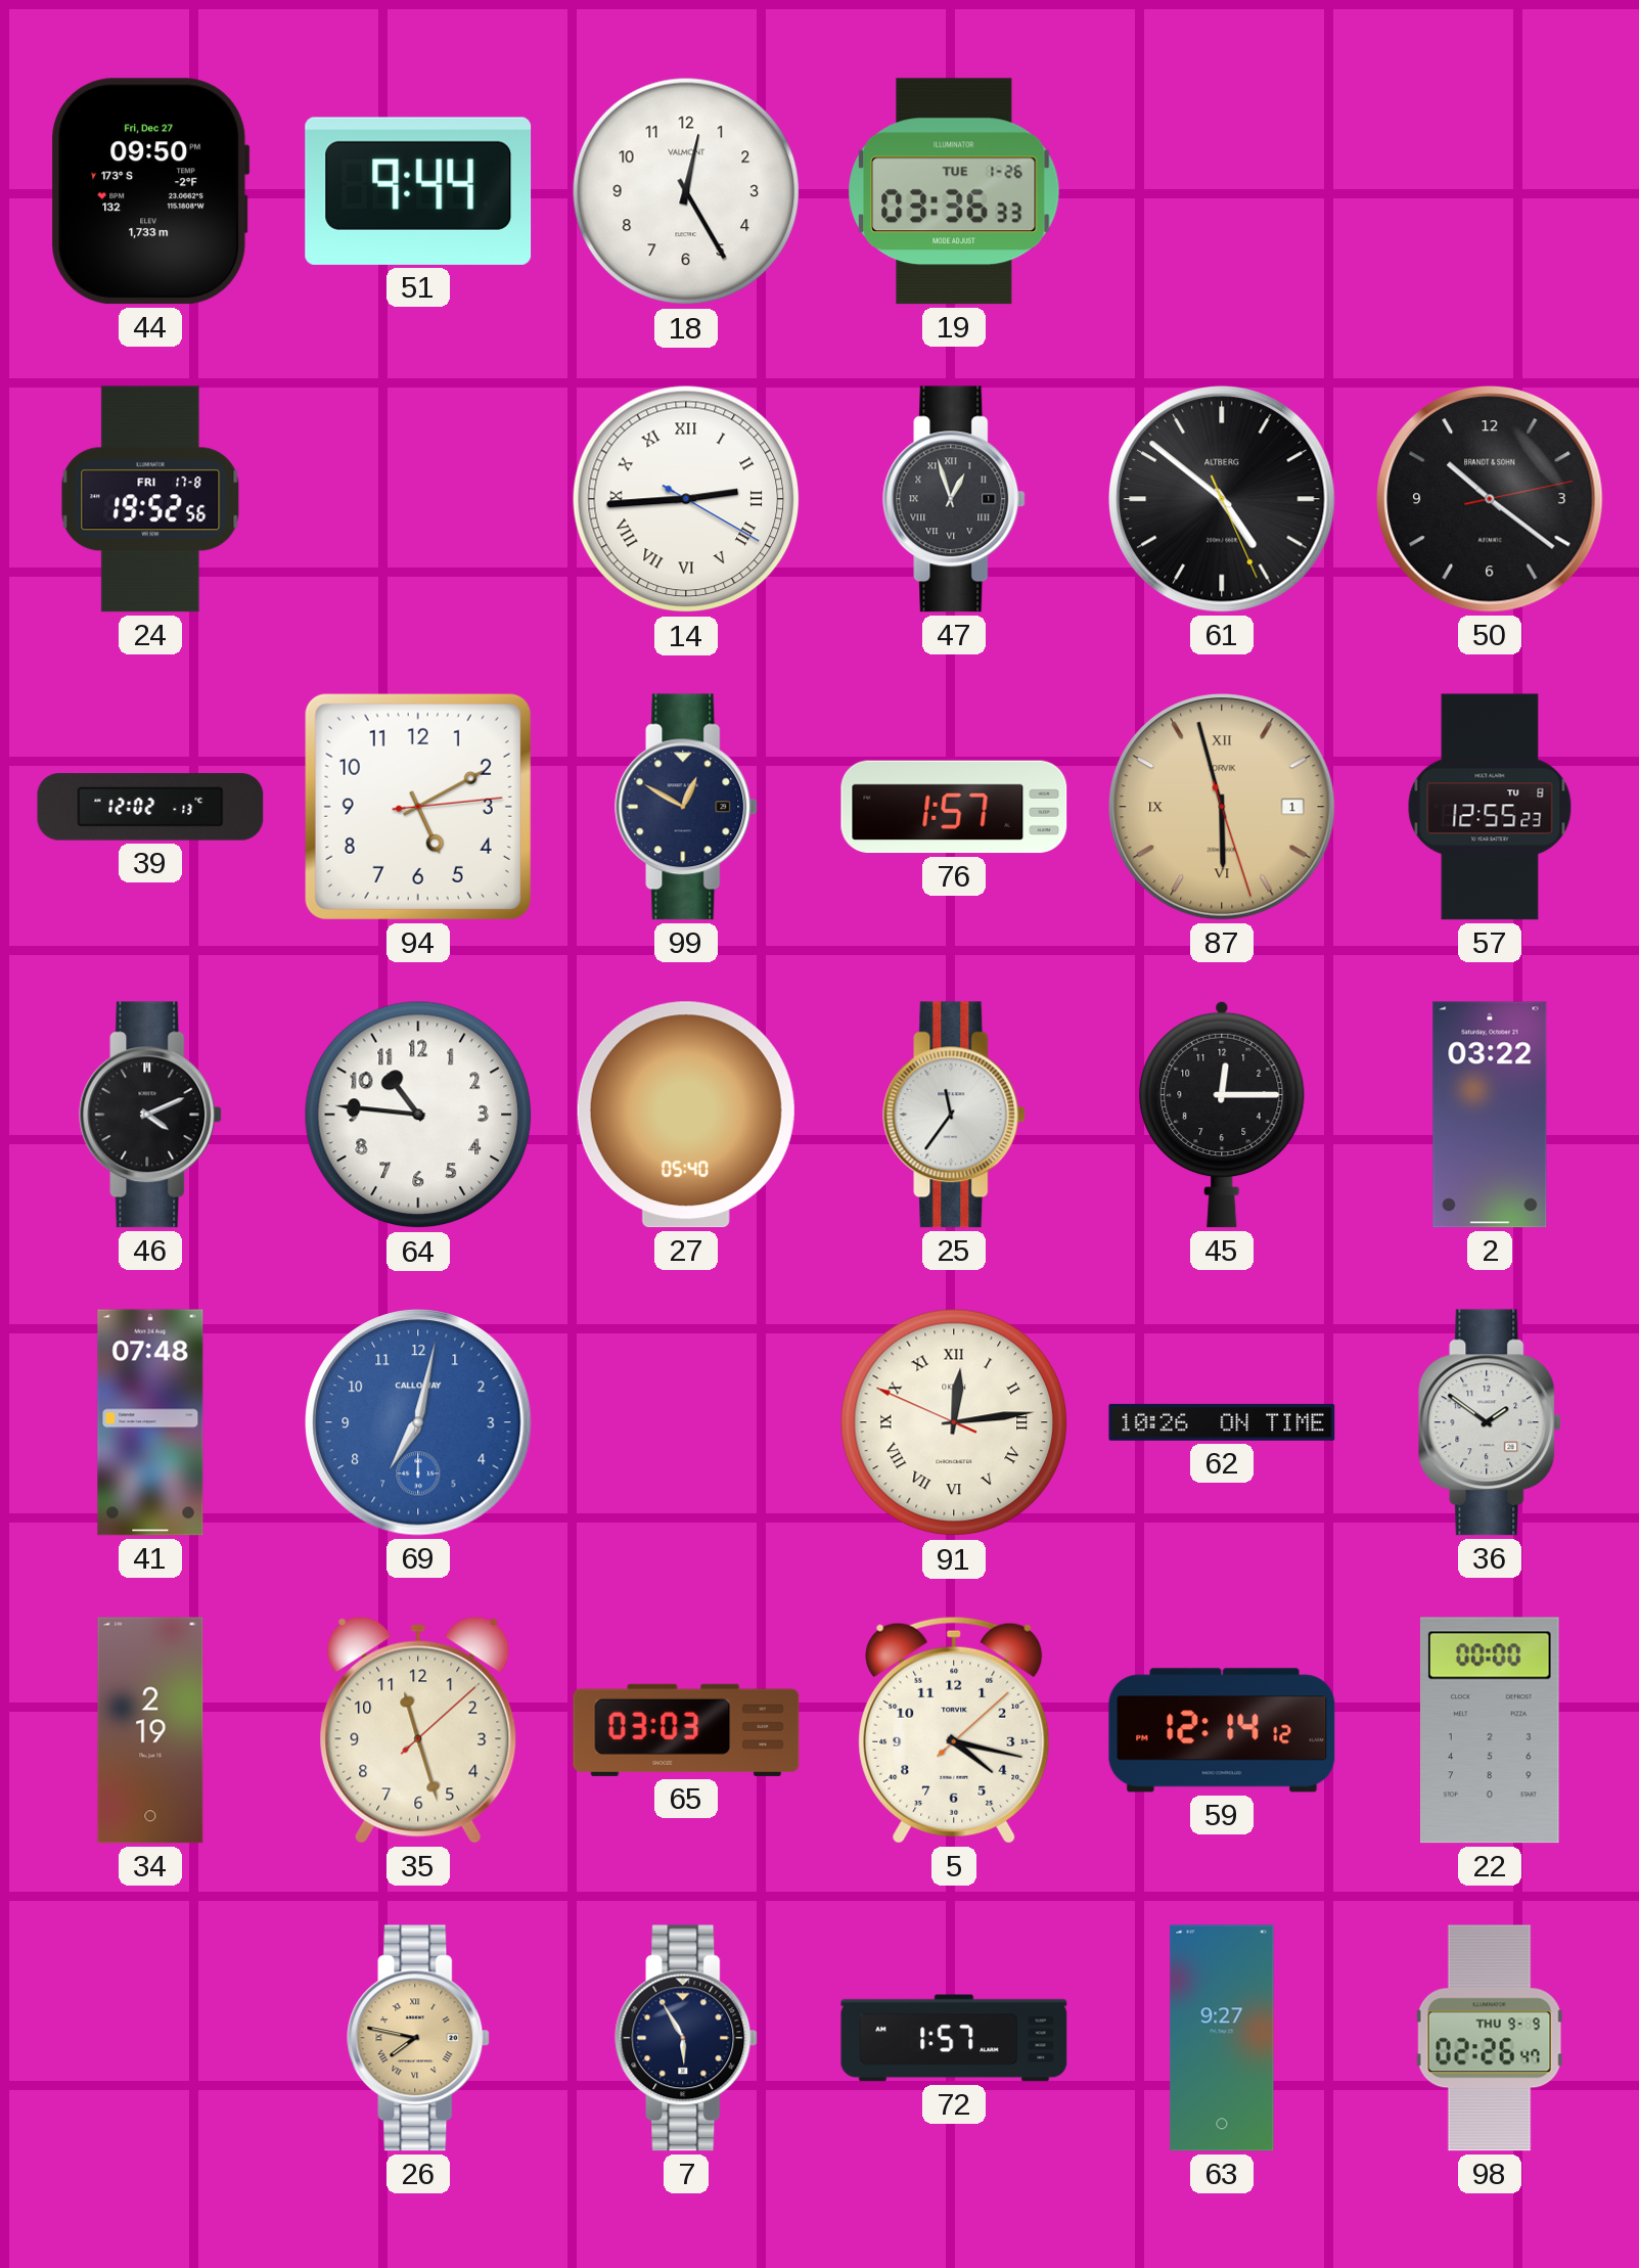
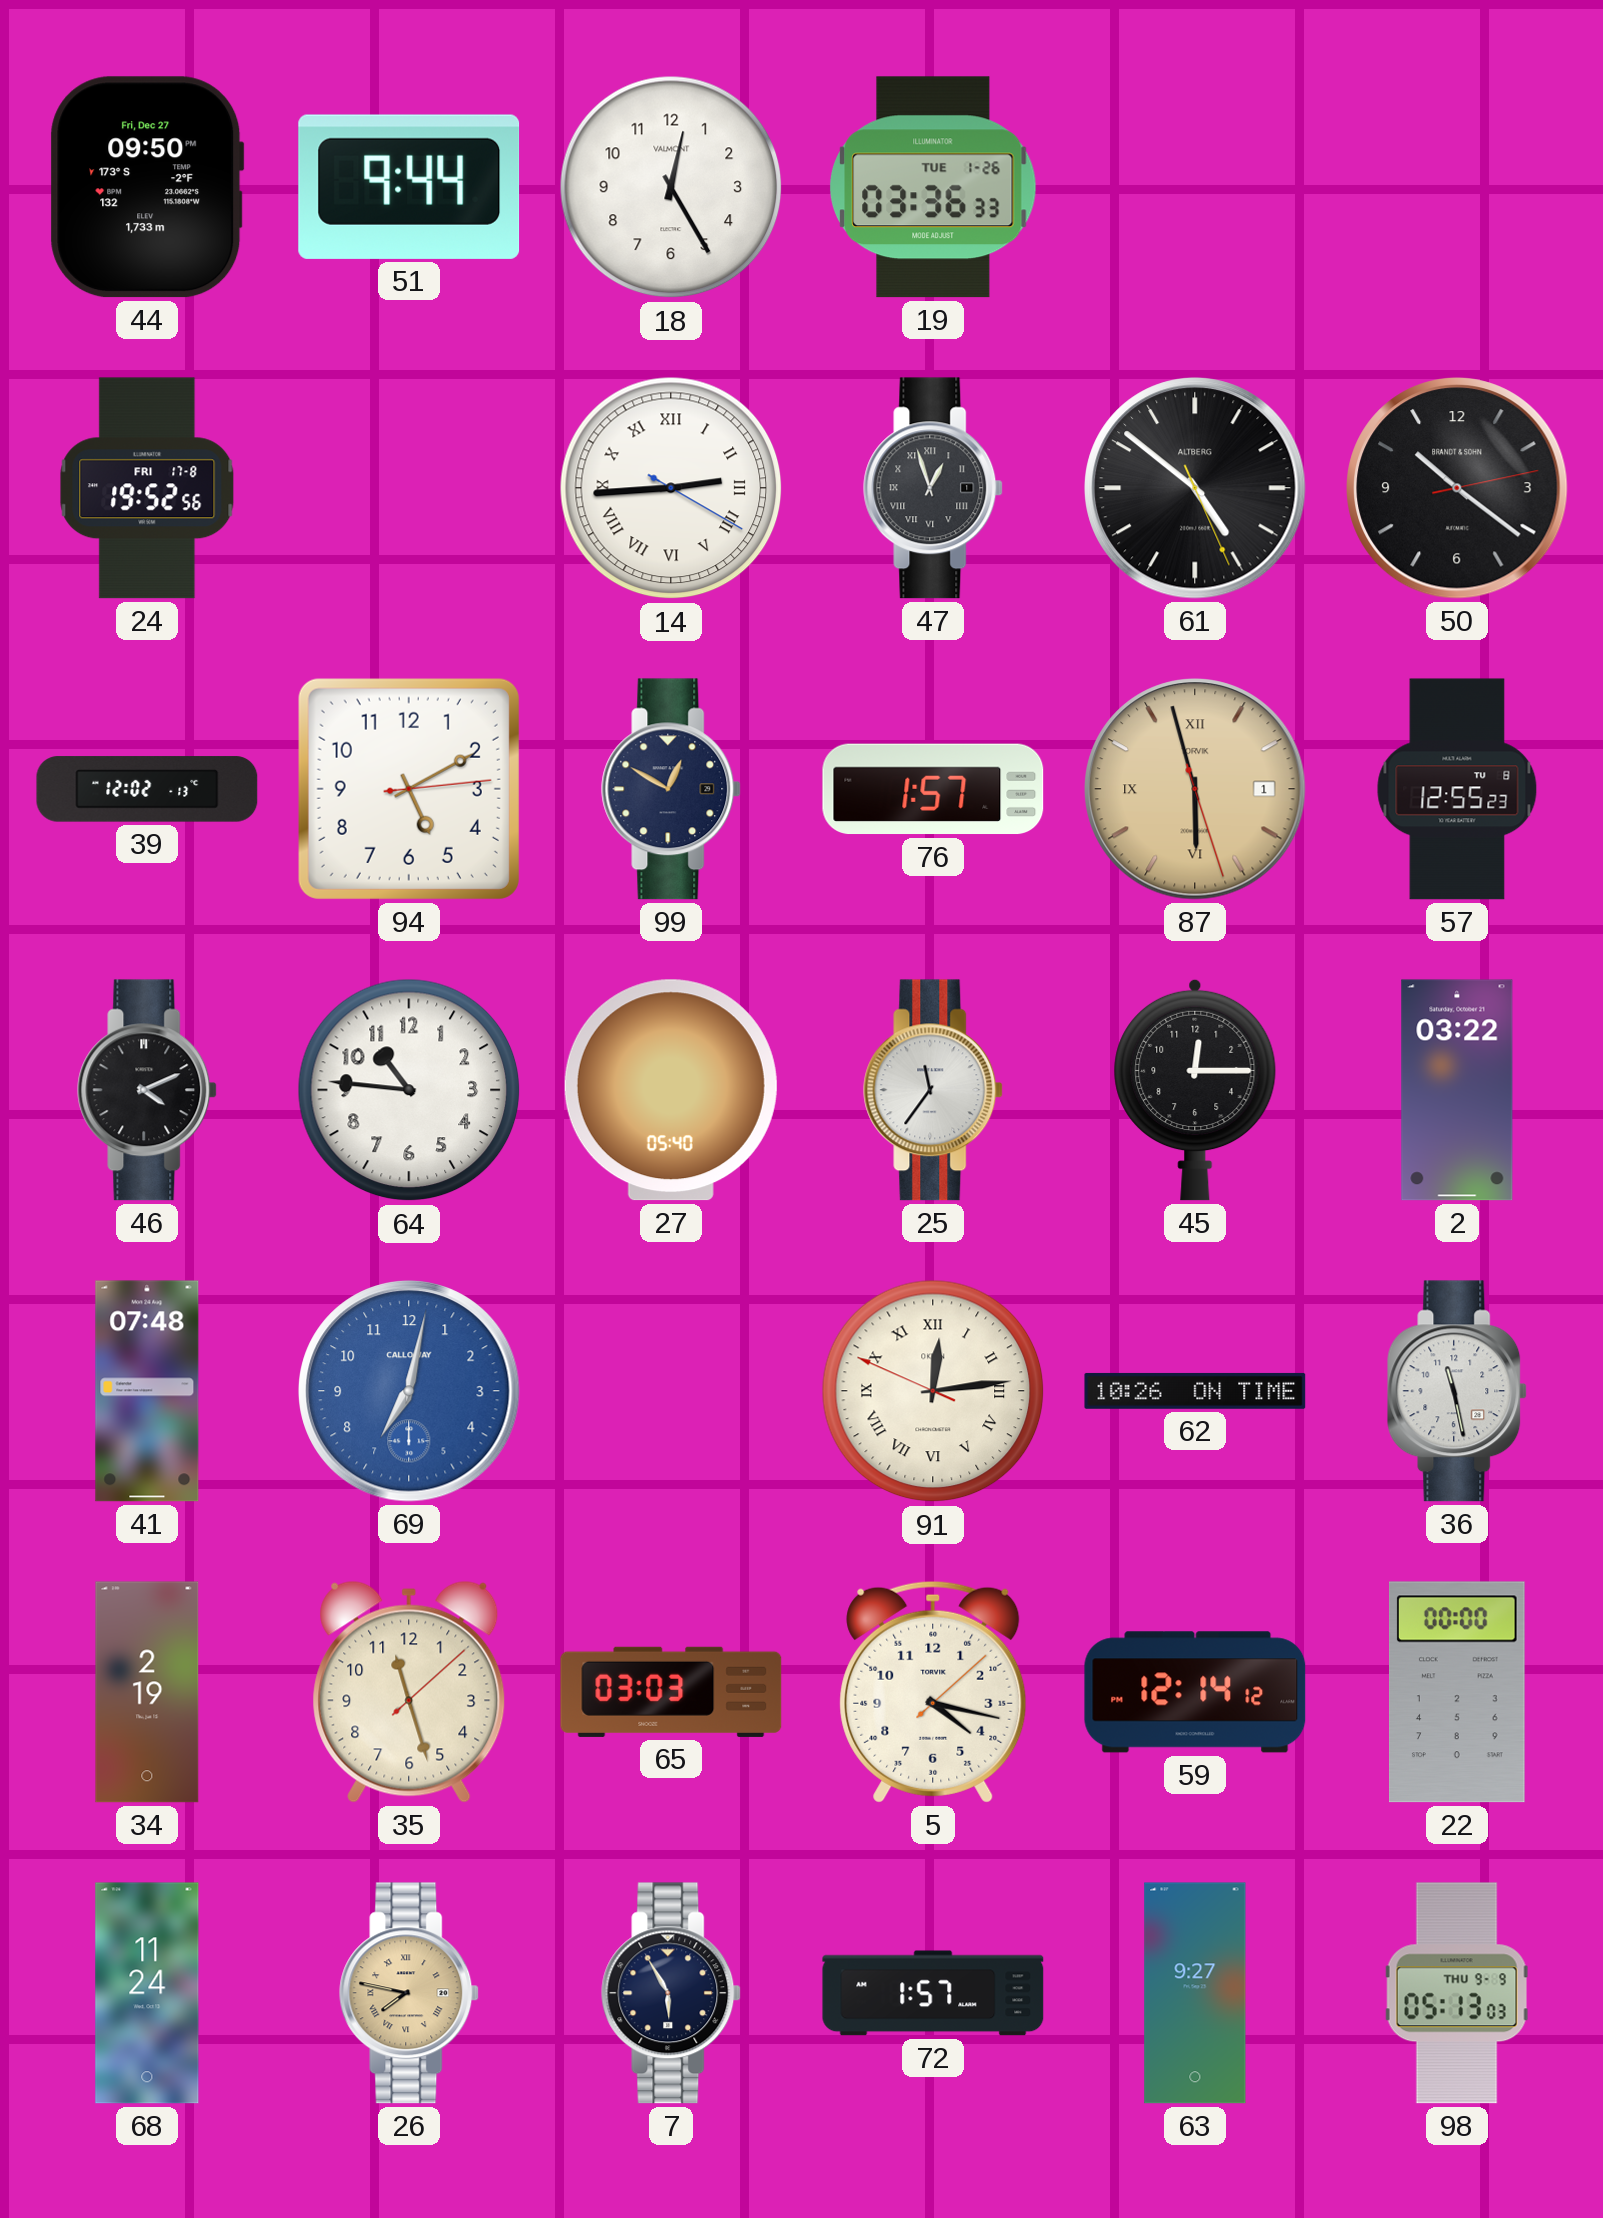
36: 1:51 -> 11:28 (1458, 1391)
68: none -> 11:24 (147, 1993)
98: 02:26 -> 05:13 (1457, 1993)
